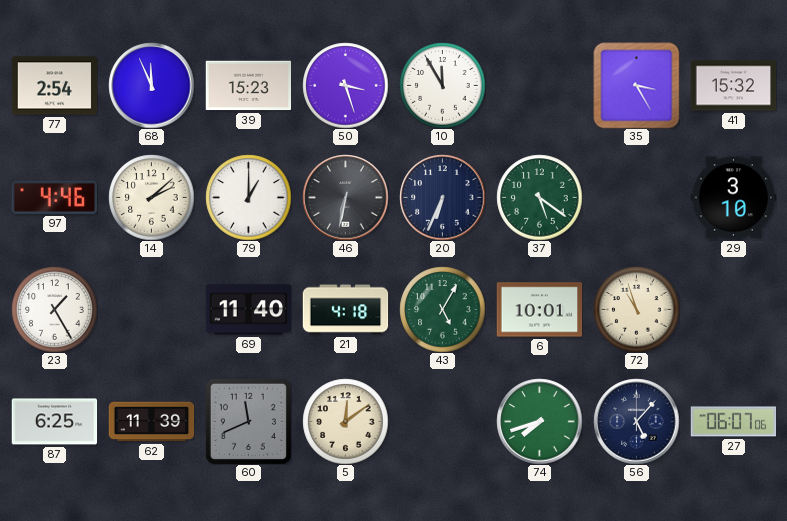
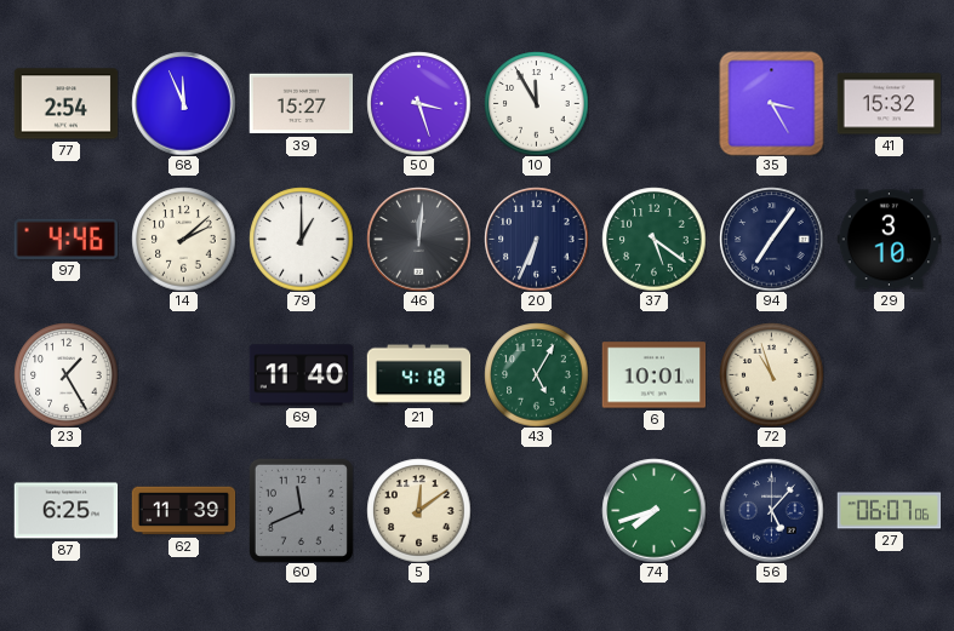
39: 15:23 -> 15:27 (301, 104)
46: 6:32 -> 12:01 (418, 239)
94: none -> 7:06 (771, 239)
